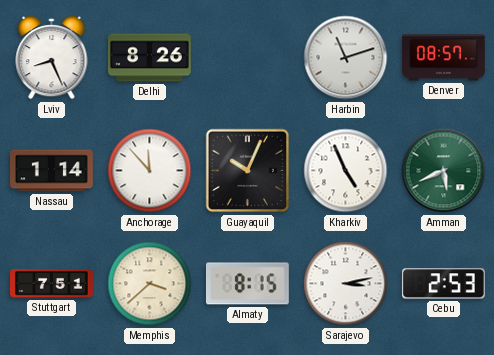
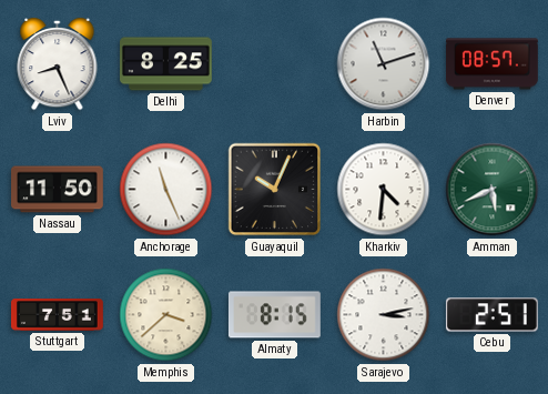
Delhi: 8:26 -> 8:25 (166, 64)
Nassau: 1:14 -> 11:50 (58, 190)
Anchorage: 11:53 -> 11:26 (166, 190)
Kharkiv: 4:56 -> 4:31 (384, 190)
Cebu: 2:53 -> 2:51 (491, 315)
